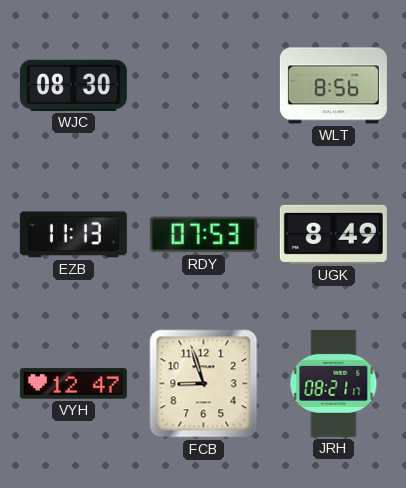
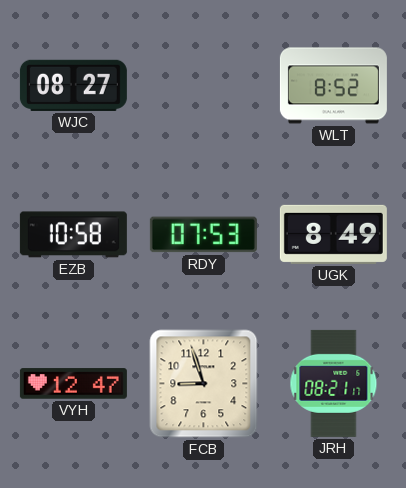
WJC: 08:30 -> 08:27 (73, 85)
WLT: 8:56 -> 8:52 (333, 86)
EZB: 11:13 -> 10:58 (73, 235)
